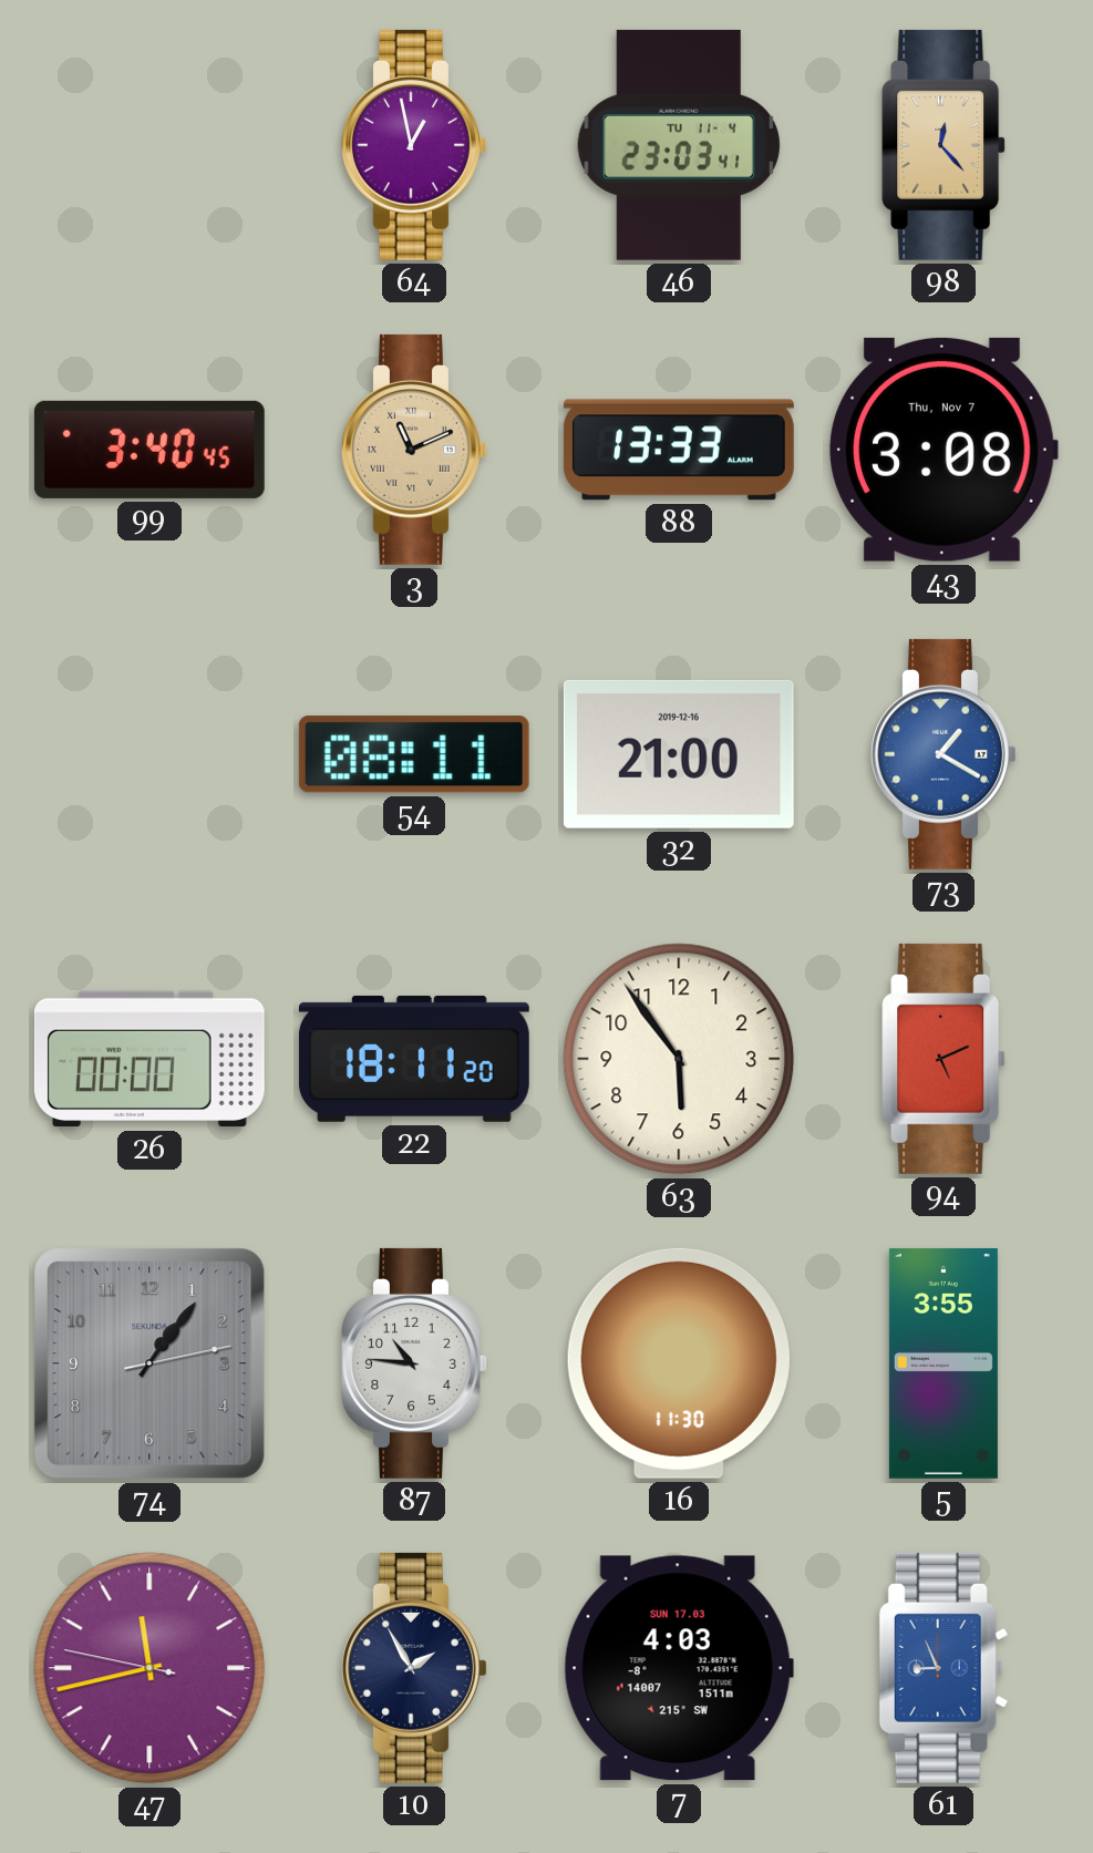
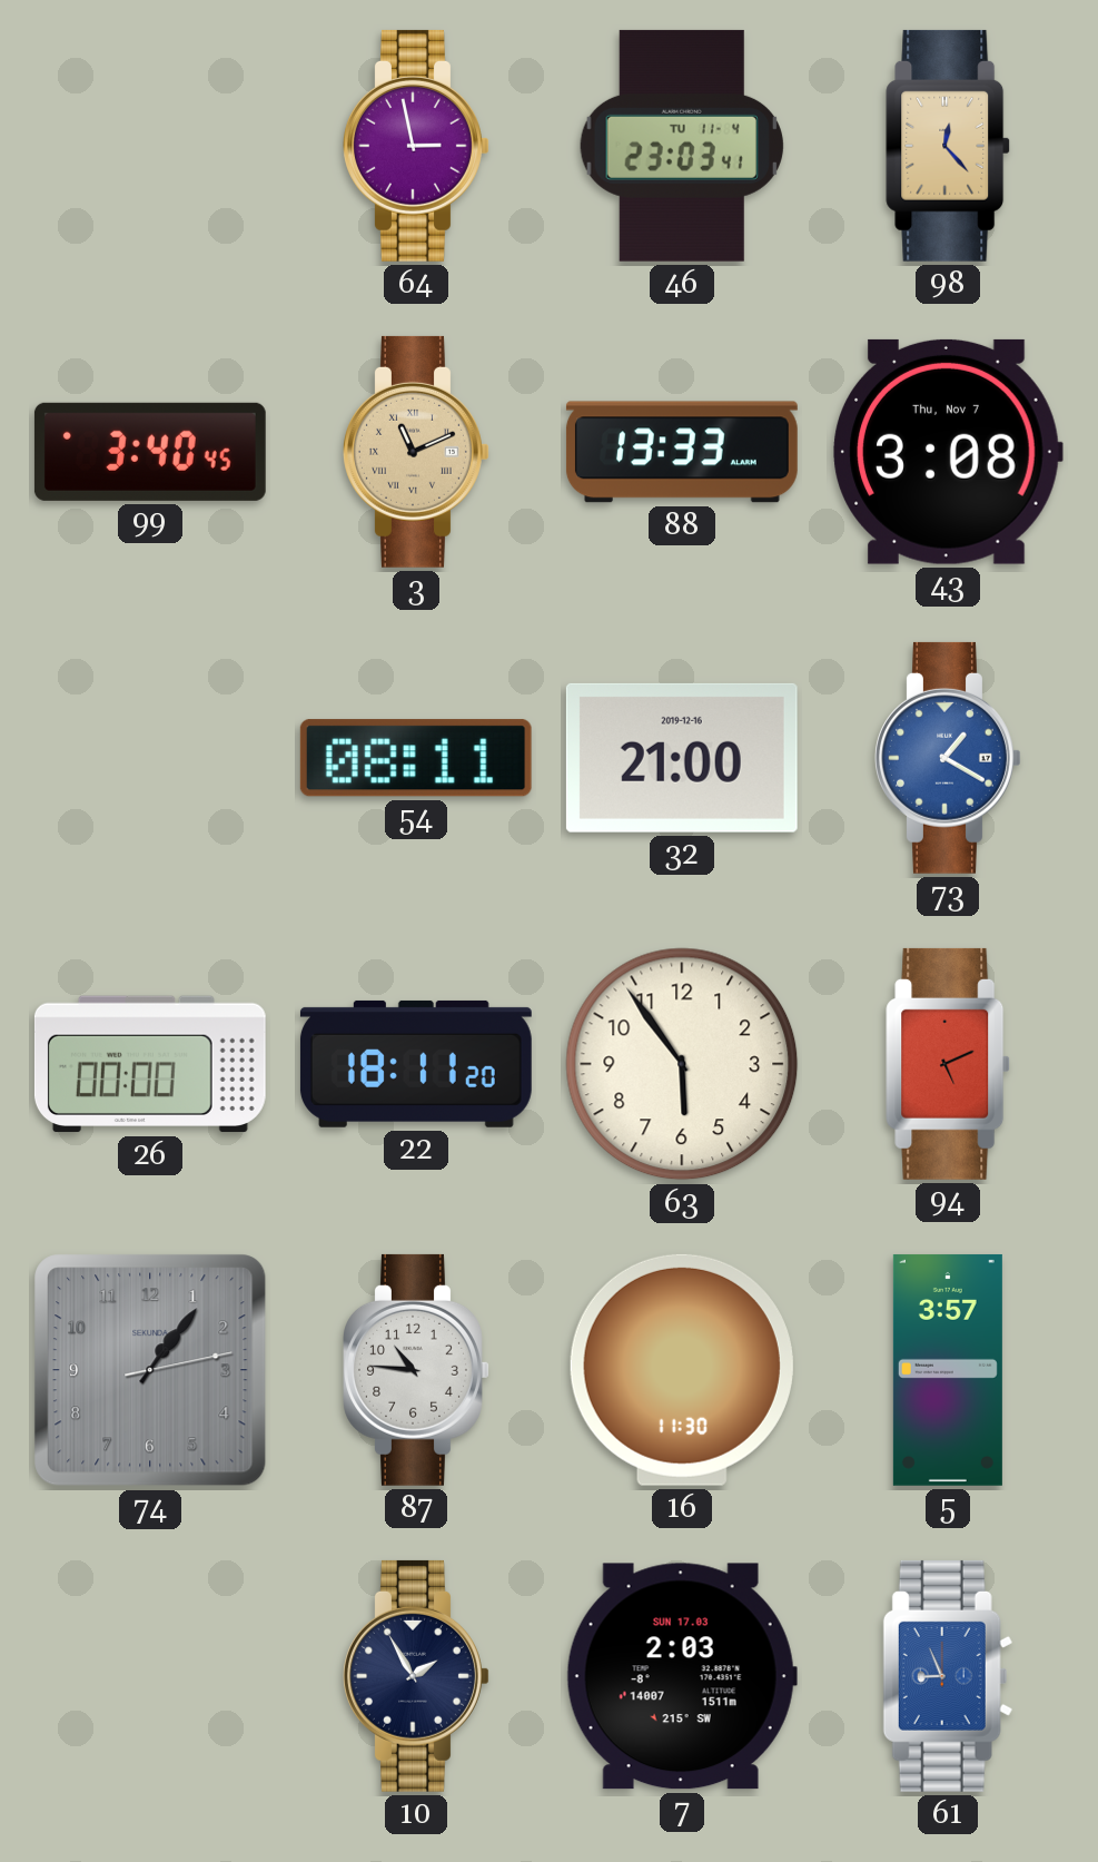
64: 12:58 -> 2:58 (416, 146)
5: 3:55 -> 3:57 (948, 1370)
47: 11:42 -> none (149, 1668)
7: 4:03 -> 2:03 (682, 1676)
